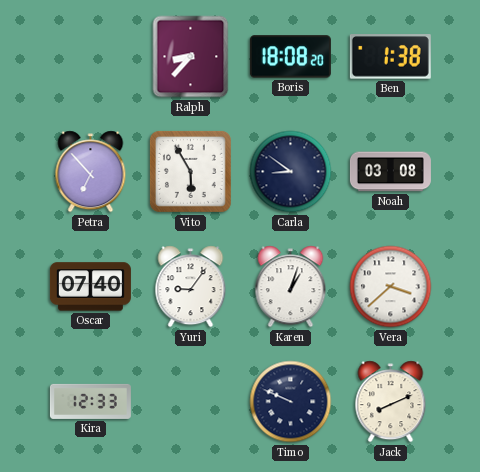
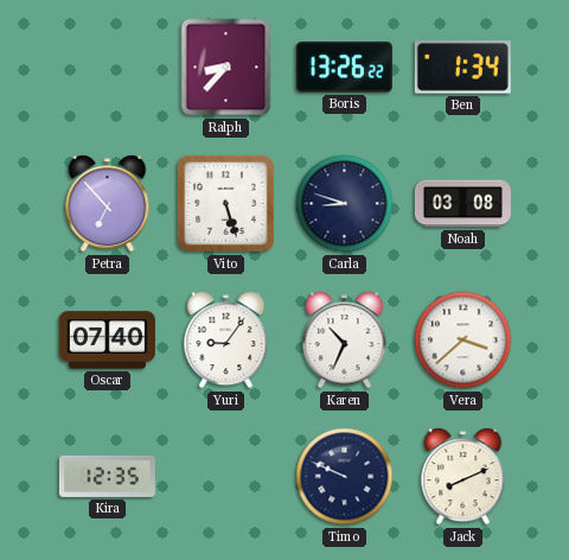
Boris: 18:08 -> 13:26 (344, 68)
Ben: 1:38 -> 1:34 (462, 68)
Vito: 5:55 -> 5:27 (225, 203)
Carla: 8:51 -> 8:48 (345, 204)
Karen: 1:03 -> 10:34 (345, 341)
Kira: 12:33 -> 12:35 (107, 476)
